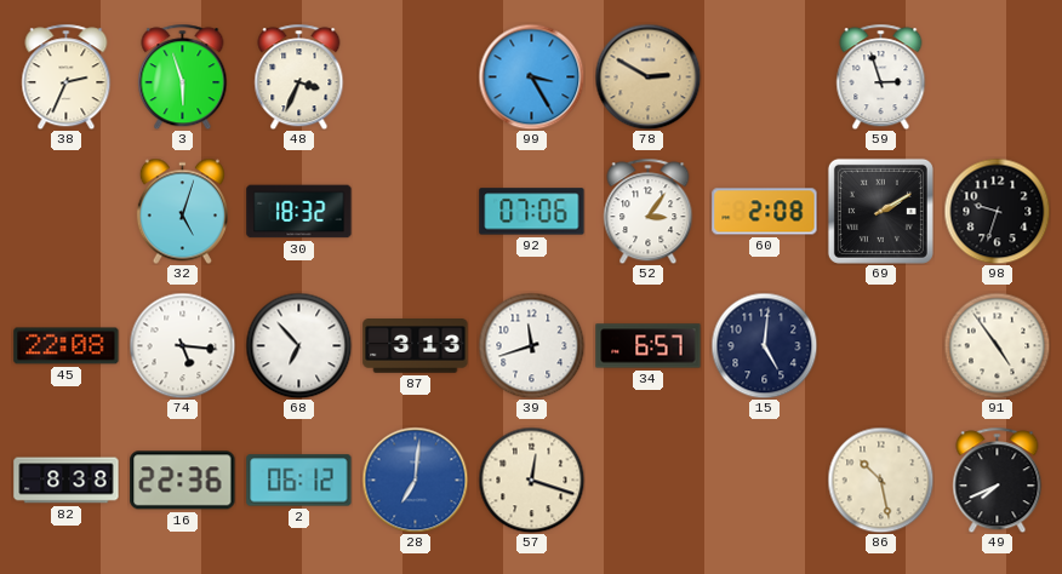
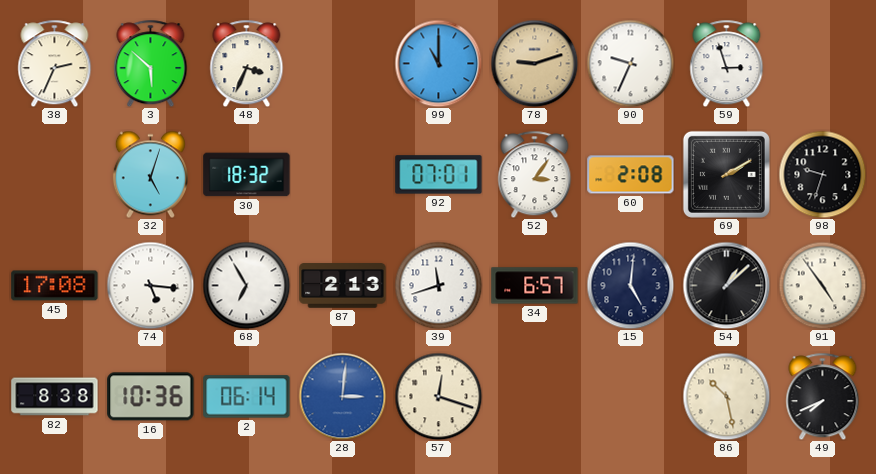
3: 5:57 -> 5:52 (151, 63)
99: 3:25 -> 11:00 (438, 63)
78: 2:50 -> 9:12 (534, 63)
90: none -> 9:34 (630, 63)
92: 07:06 -> 07:01 (439, 175)
45: 22:08 -> 17:08 (55, 286)
68: 6:53 -> 6:55 (246, 285)
87: 3:13 -> 2:13 (343, 286)
54: none -> 1:08 (726, 285)
16: 22:36 -> 10:36 (151, 397)
2: 06:12 -> 06:14 (247, 397)
28: 7:01 -> 3:01 (342, 396)
